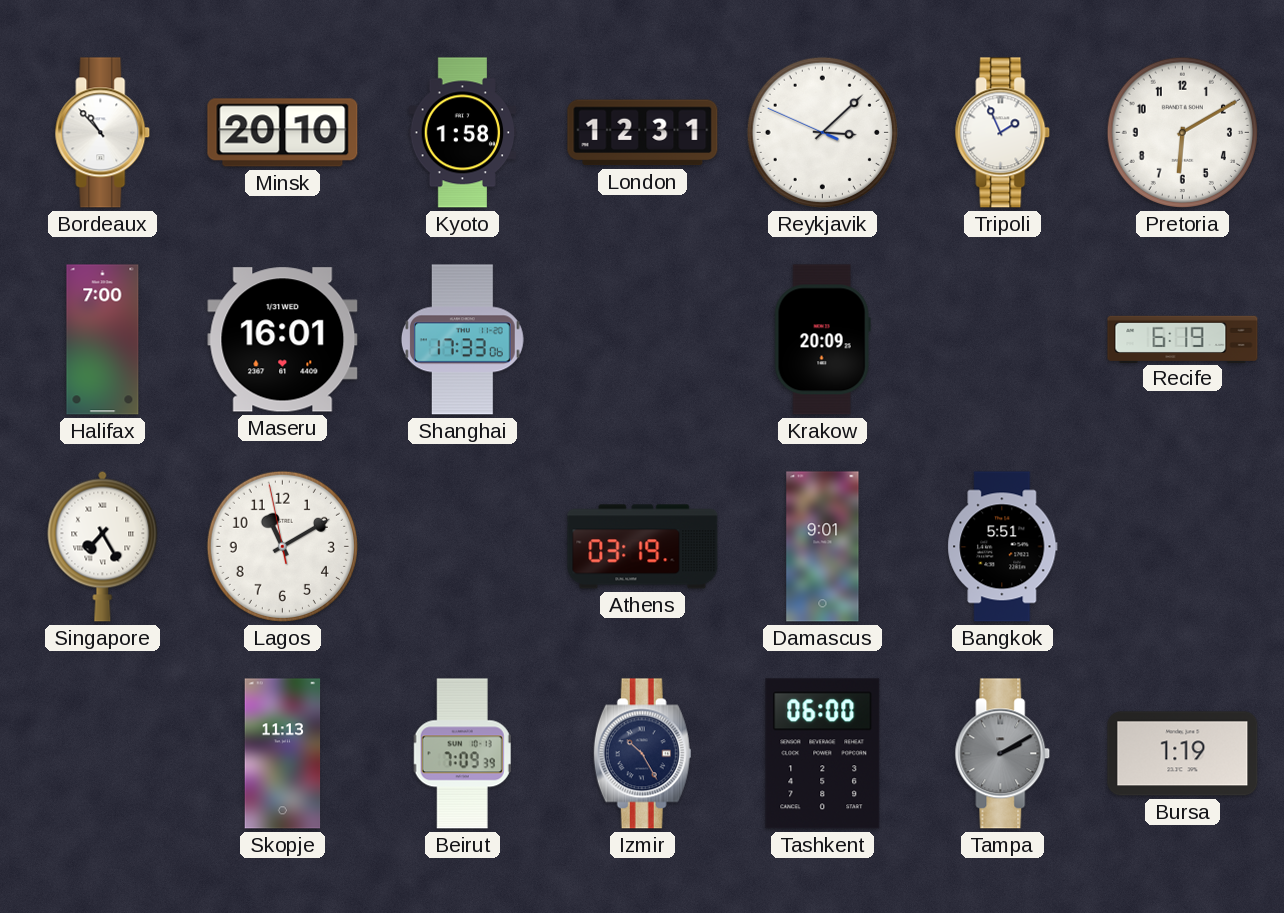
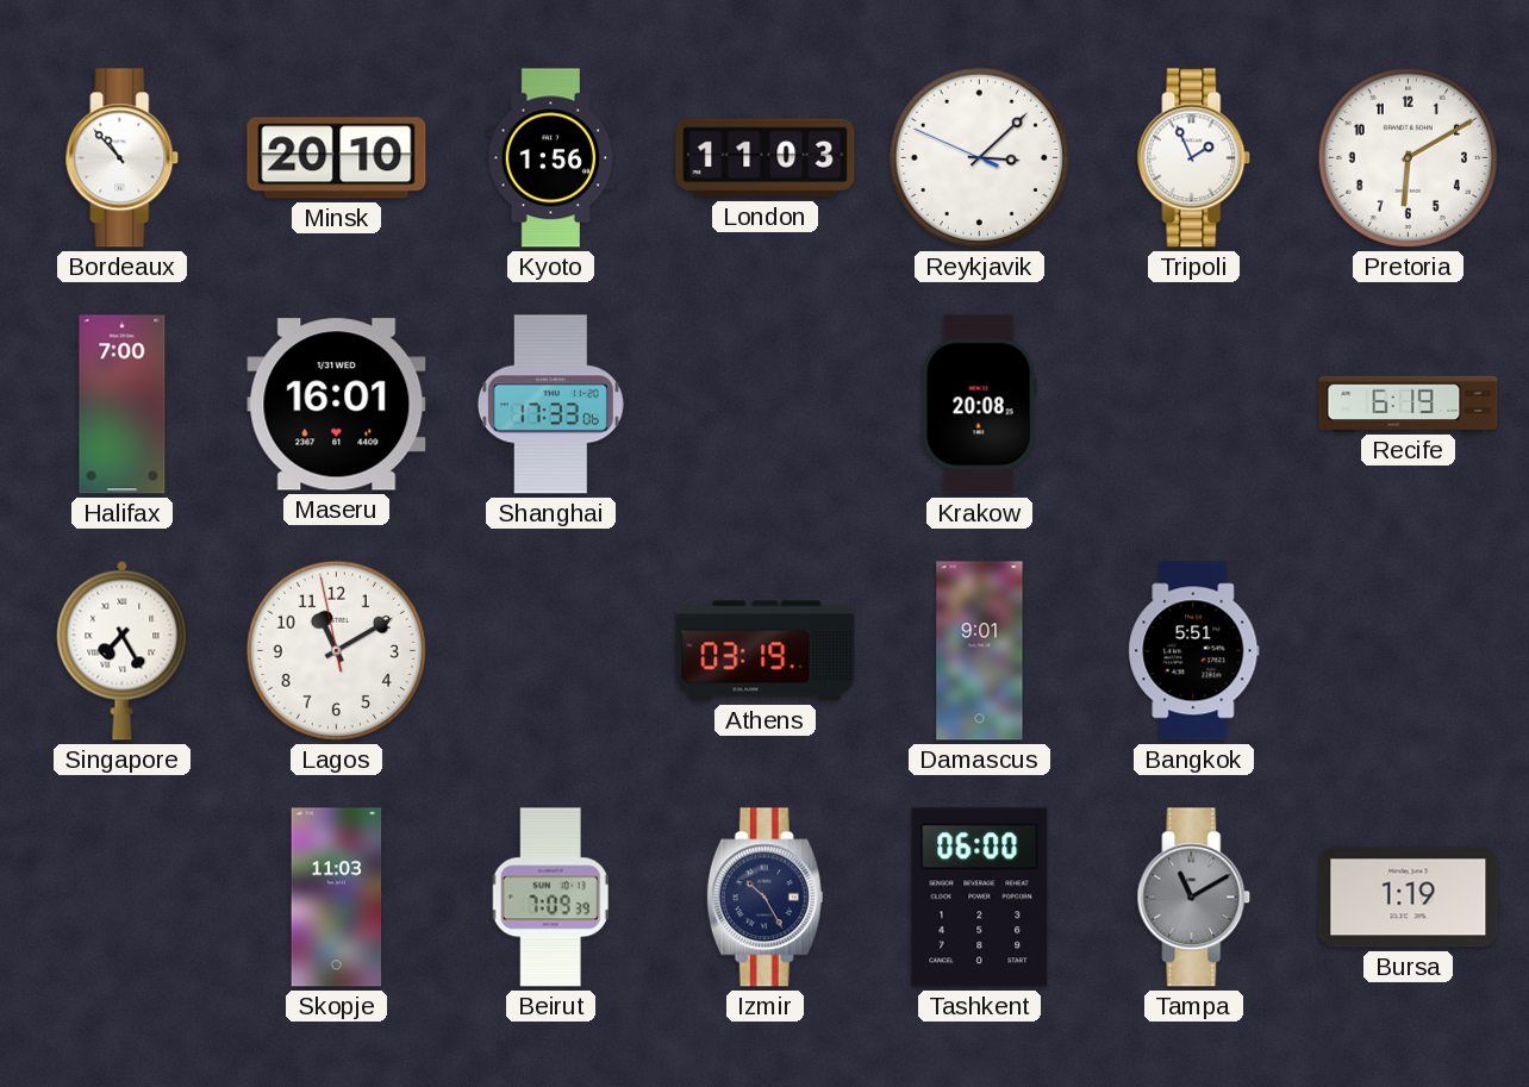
Kyoto: 1:58 -> 1:56 (551, 158)
London: 12:31 -> 11:03 (766, 158)
Krakow: 20:09 -> 20:08 (979, 405)
Skopje: 11:13 -> 11:03 (337, 898)
Tampa: 2:10 -> 11:10 (1194, 898)
